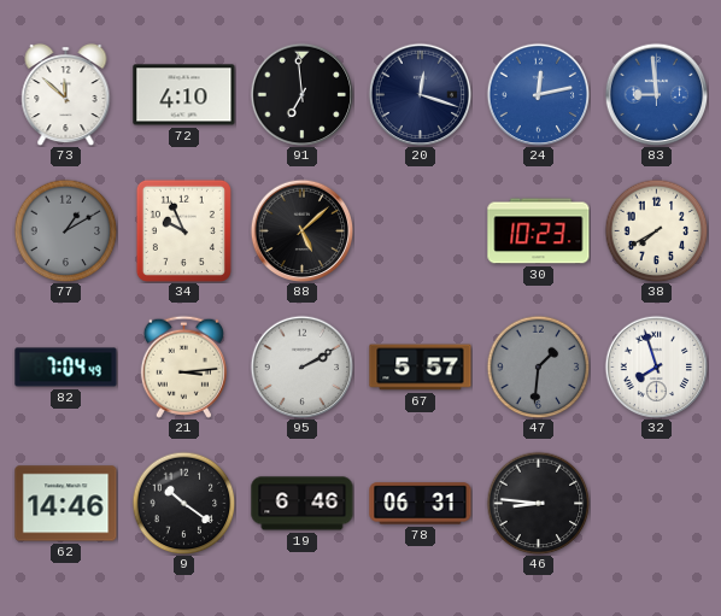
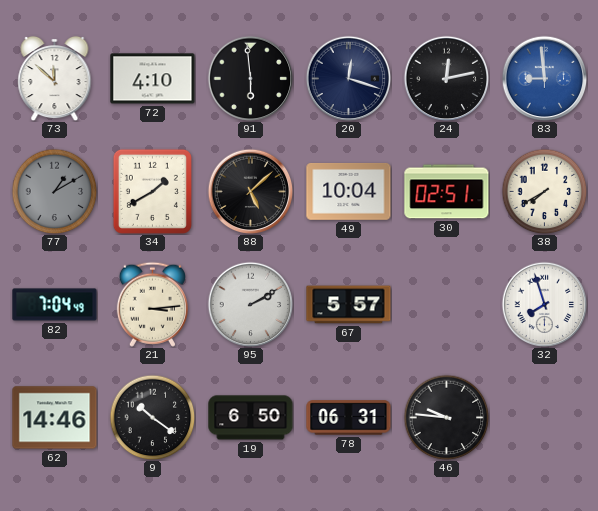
91: 6:59 -> 5:59 (250, 78)
24 dial: blue -> black (446, 78)
34: 9:56 -> 1:40 (152, 191)
49: none -> 10:04 (349, 191)
30: 10:23 -> 02:51 (447, 192)
47: 1:31 -> none (538, 366)
19: 6:46 -> 6:50 (251, 418)
46: 8:46 -> 9:46 (446, 417)
